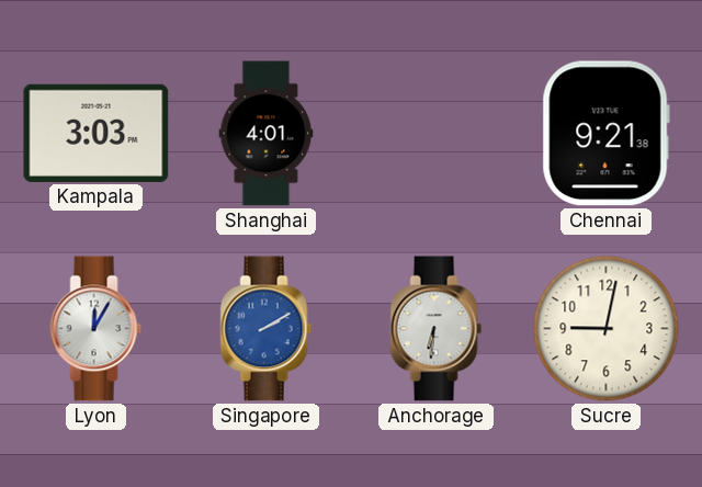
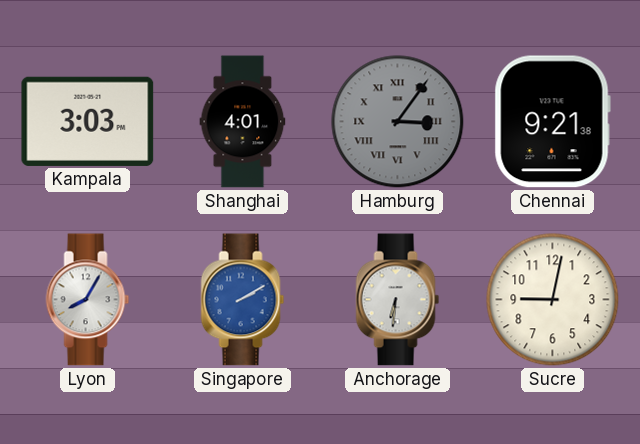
Hamburg: none -> 3:06 (398, 122)
Lyon: 12:05 -> 8:05 (88, 300)
